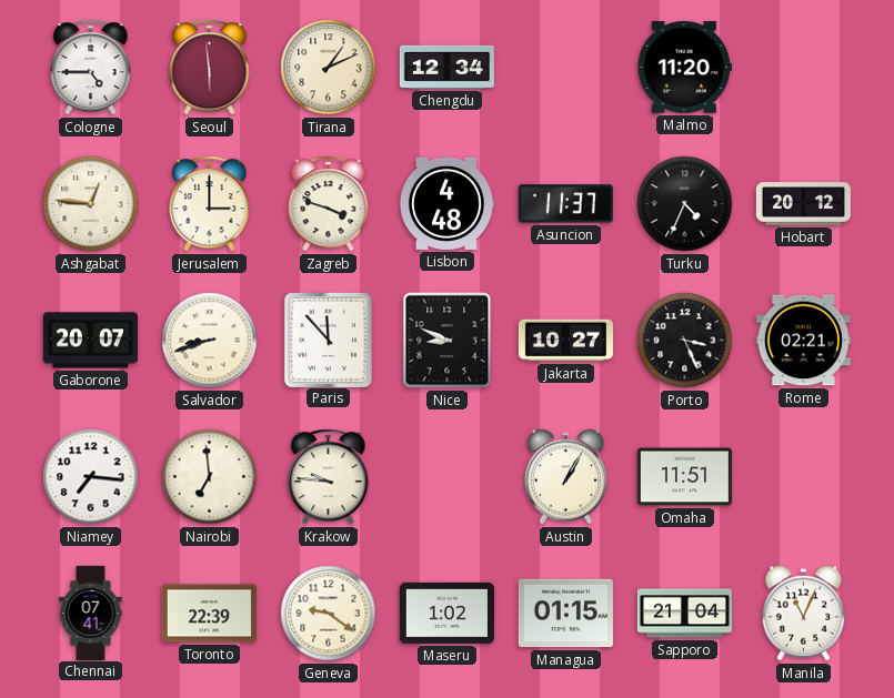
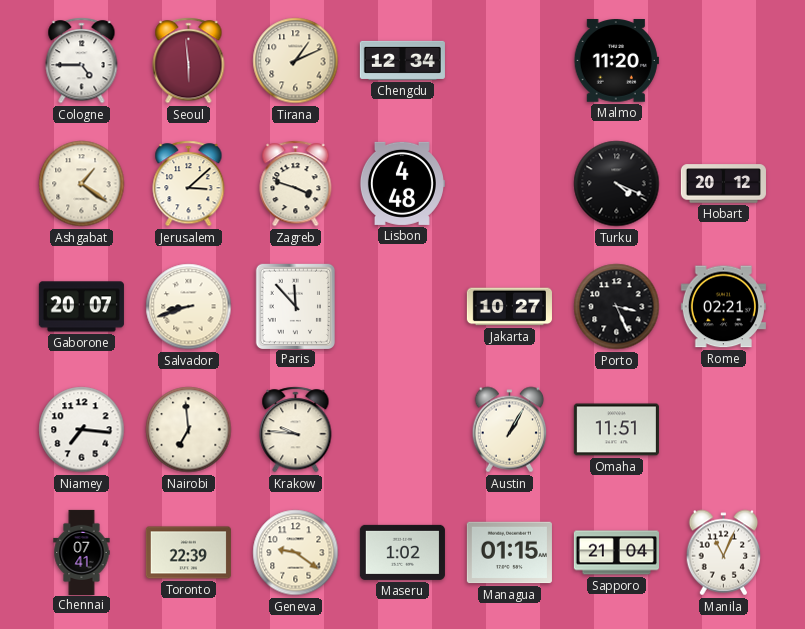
Ashgabat: 12:46 -> 1:21 (82, 184)
Jerusalem: 3:00 -> 3:08 (189, 184)
Asuncion: 11:37 -> none (565, 204)
Turku: 4:34 -> 4:19 (617, 184)
Nice: 8:49 -> none (448, 341)
